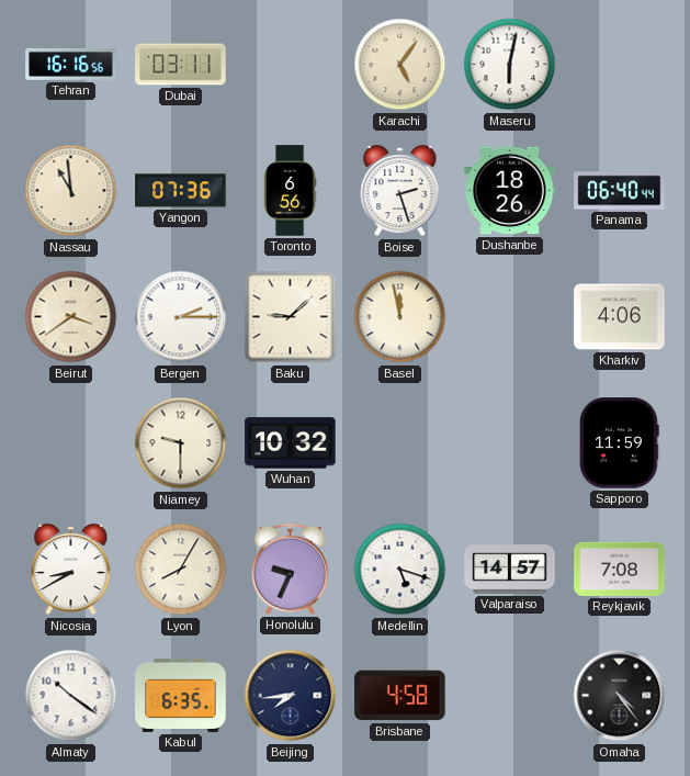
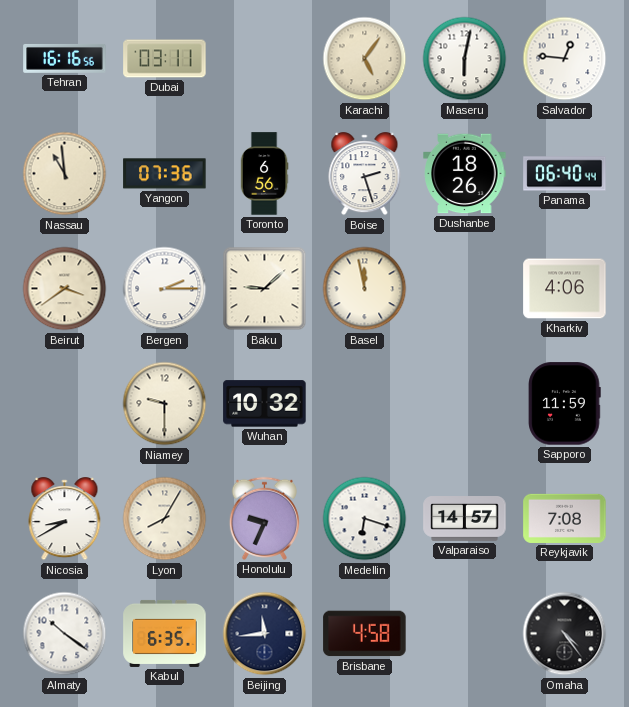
Salvador: none -> 12:46 (565, 59)
Medellin: 5:18 -> 6:18 (365, 519)
Beijing: 7:44 -> 11:44 (265, 634)
